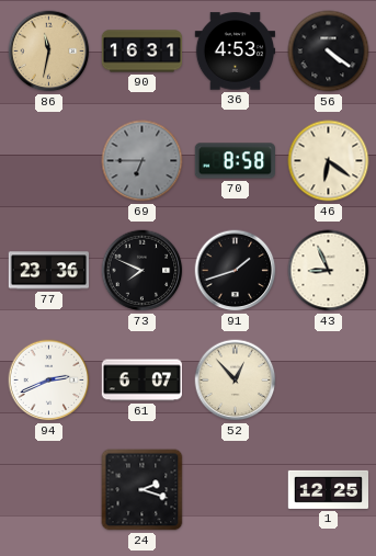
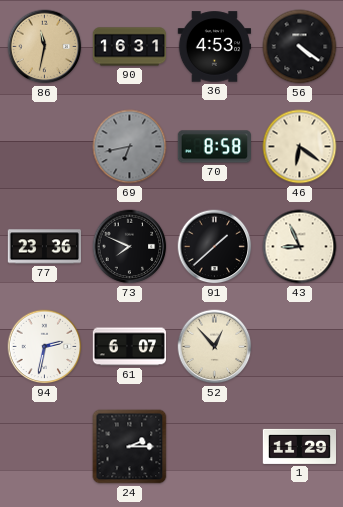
69: 6:45 -> 6:43 (130, 147)
91: 1:42 -> 1:38 (215, 247)
94: 2:41 -> 2:32 (45, 347)
24: 2:18 -> 2:15 (130, 447)
1: 12:25 -> 11:29 (299, 446)
